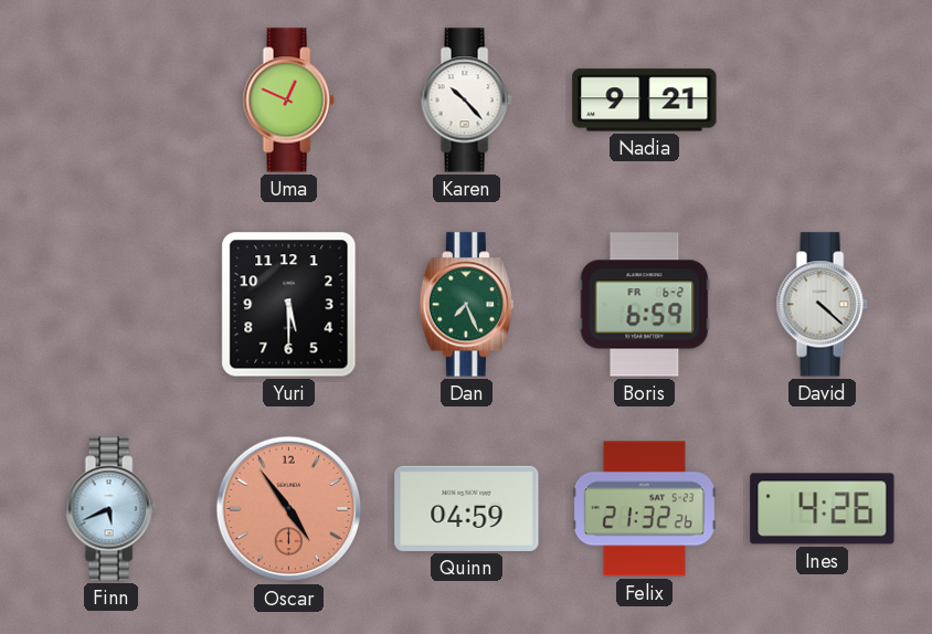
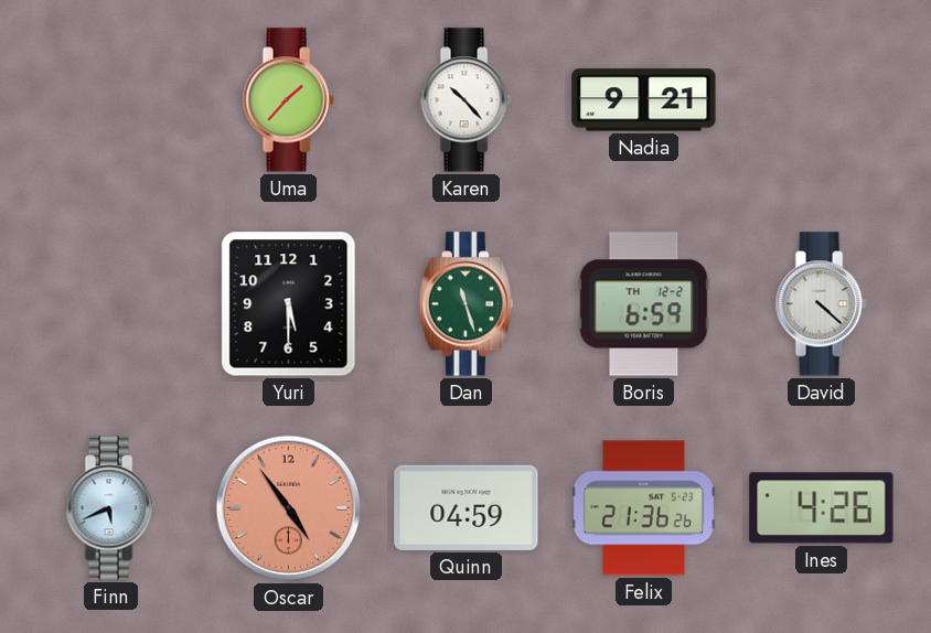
Uma: 12:49 -> 1:37 (288, 100)
Dan: 7:26 -> 11:27 (465, 304)
Boris date: FR 6-2 -> TH 12-2 (644, 304)
Felix: 21:32 -> 21:36 (643, 508)
